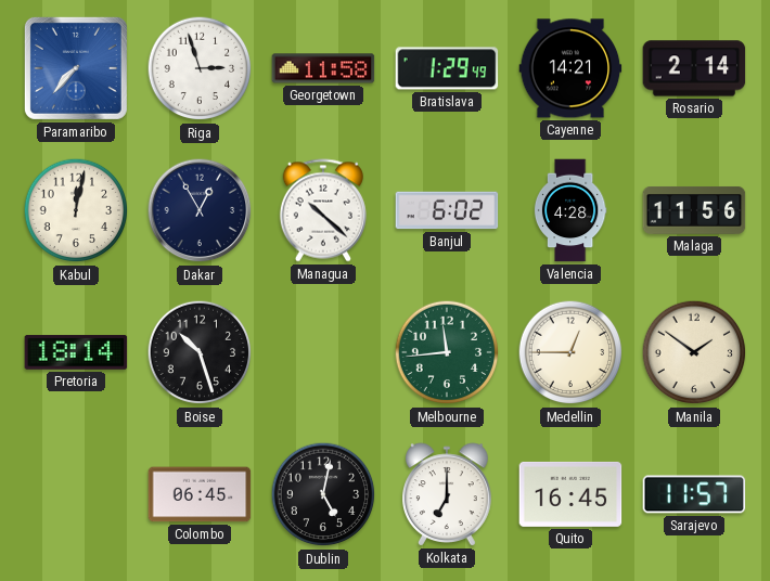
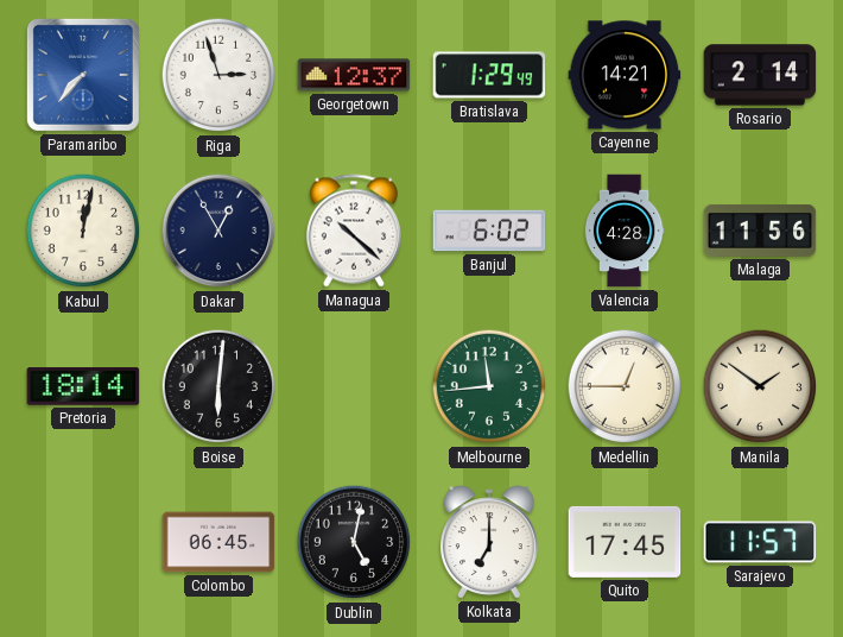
Georgetown: 11:58 -> 12:37 (354, 75)
Boise: 10:27 -> 6:01 (218, 386)
Quito: 16:45 -> 17:45 (625, 542)
